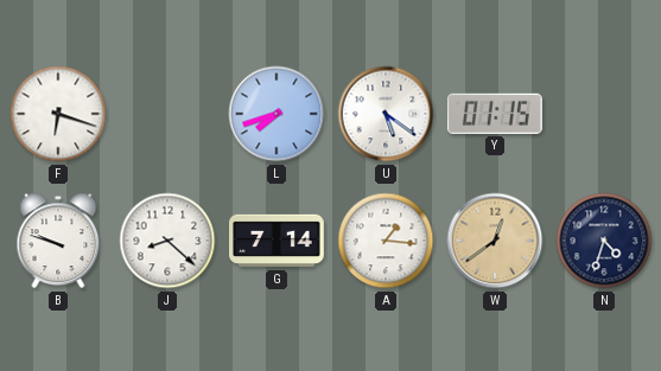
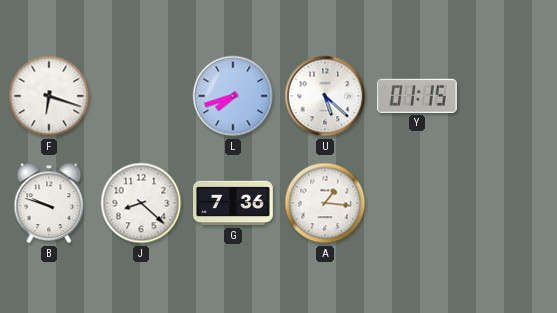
U: 5:21 -> 5:22 (325, 96)
G: 7:14 -> 7:36 (234, 203)
W: 12:39 -> none (495, 241)
N: 4:33 -> none (604, 241)
